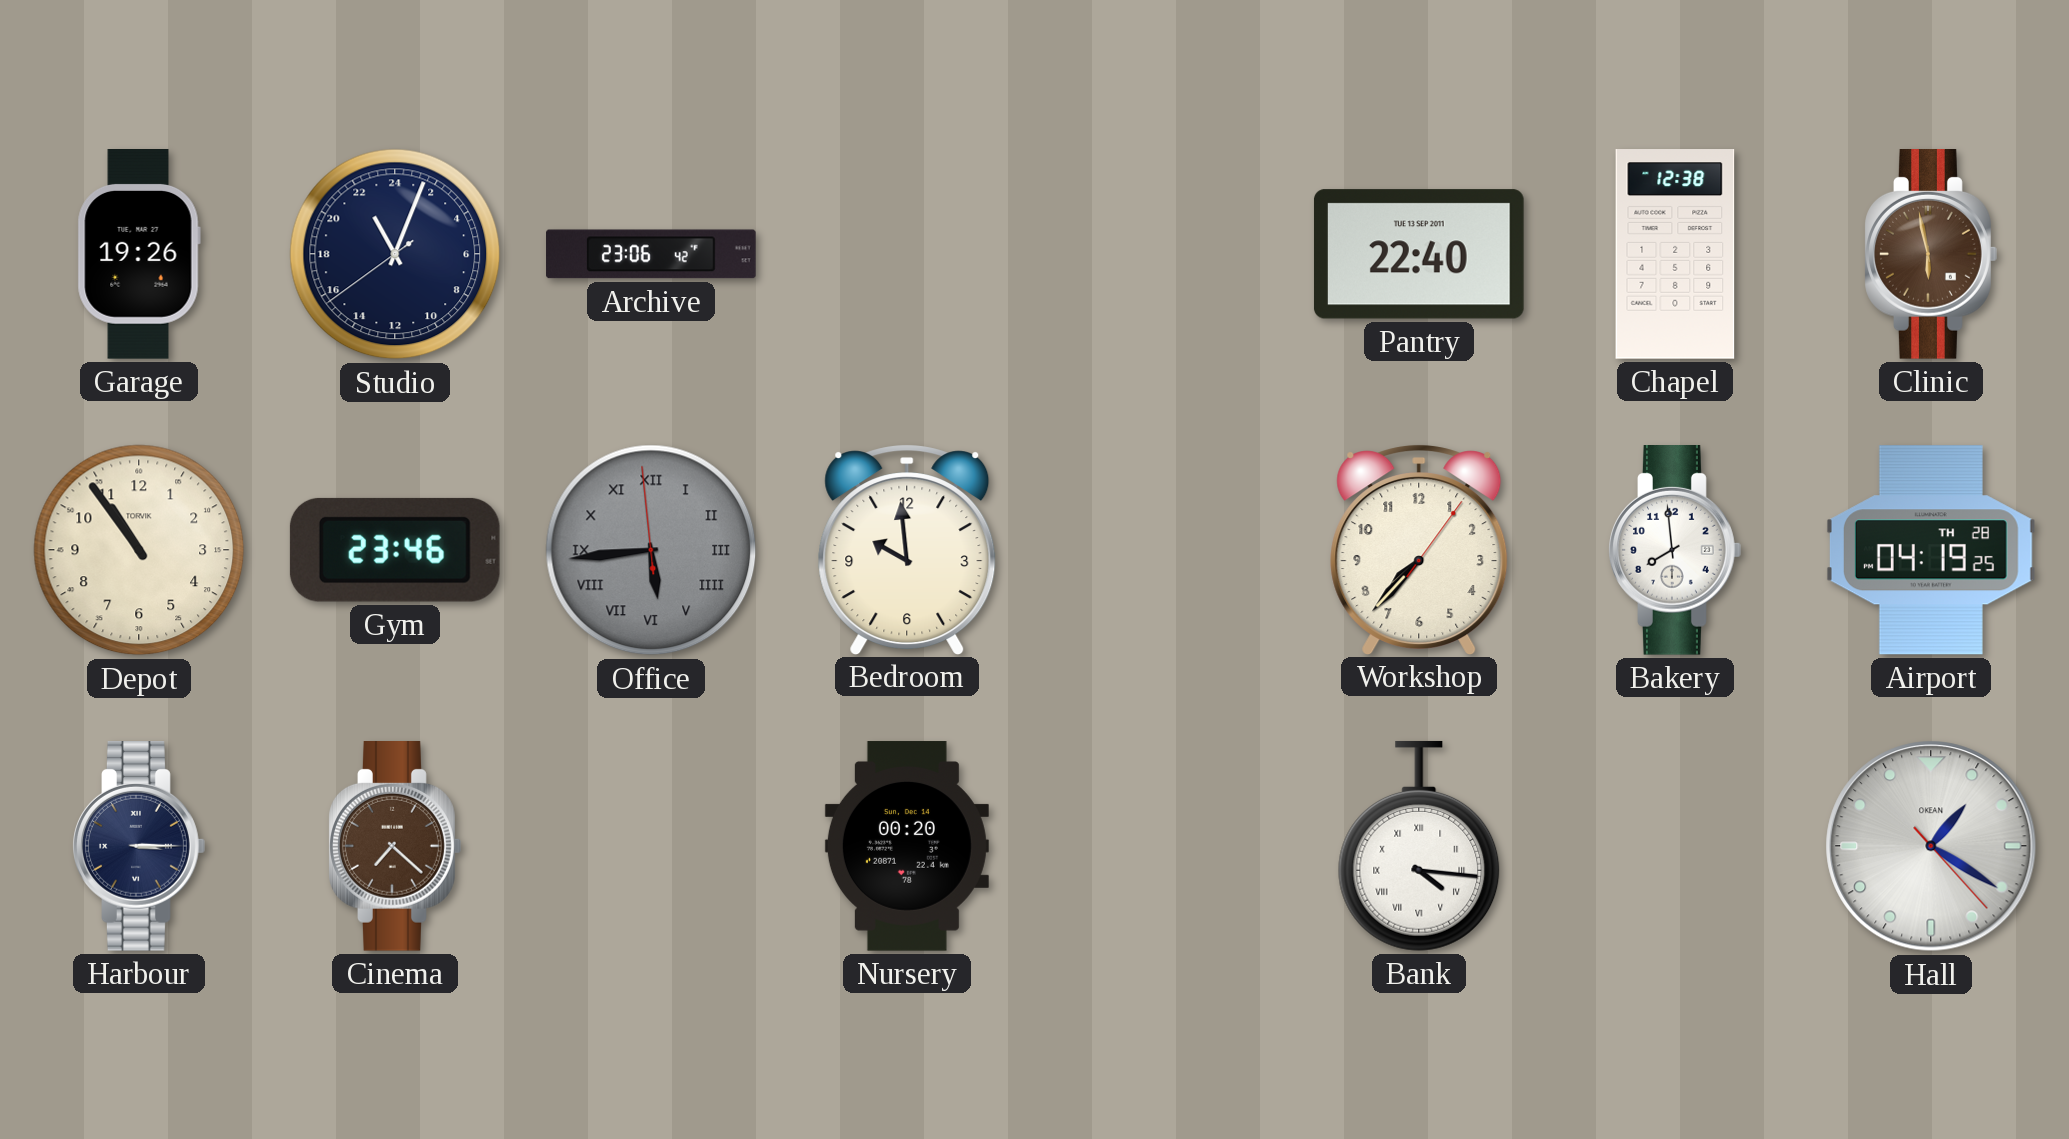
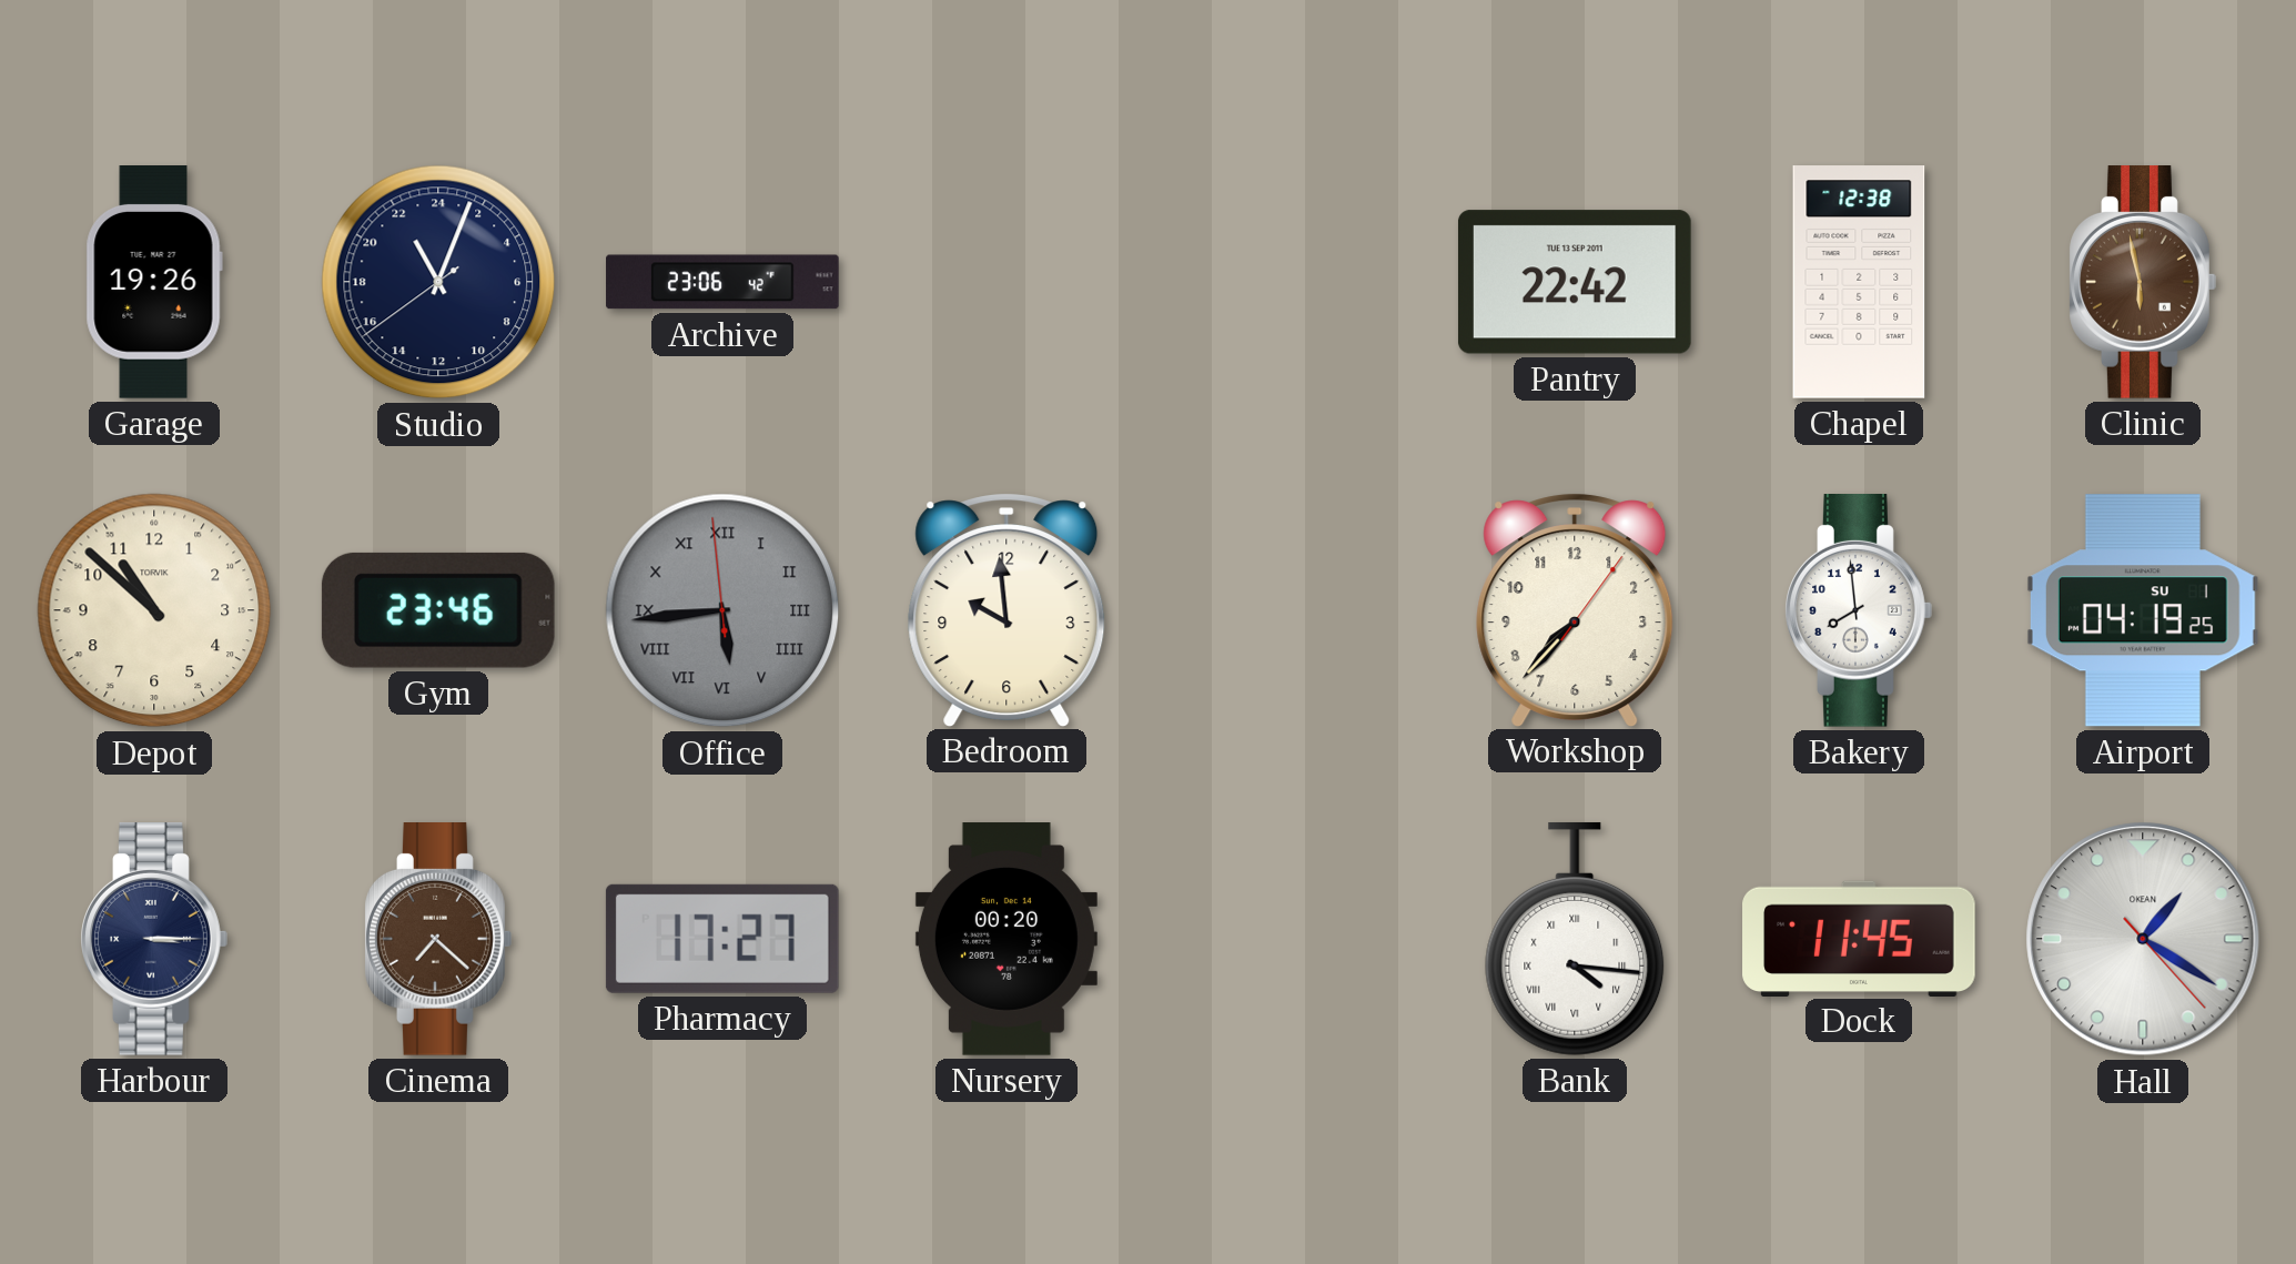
Pantry: 22:40 -> 22:42 (1575, 282)
Depot: 10:54 -> 10:52 (154, 610)
Airport date: TH 28 -> SU 1 (2143, 610)
Pharmacy: none -> 17:27 (722, 939)
Dock: none -> 11:45 (1859, 938)
